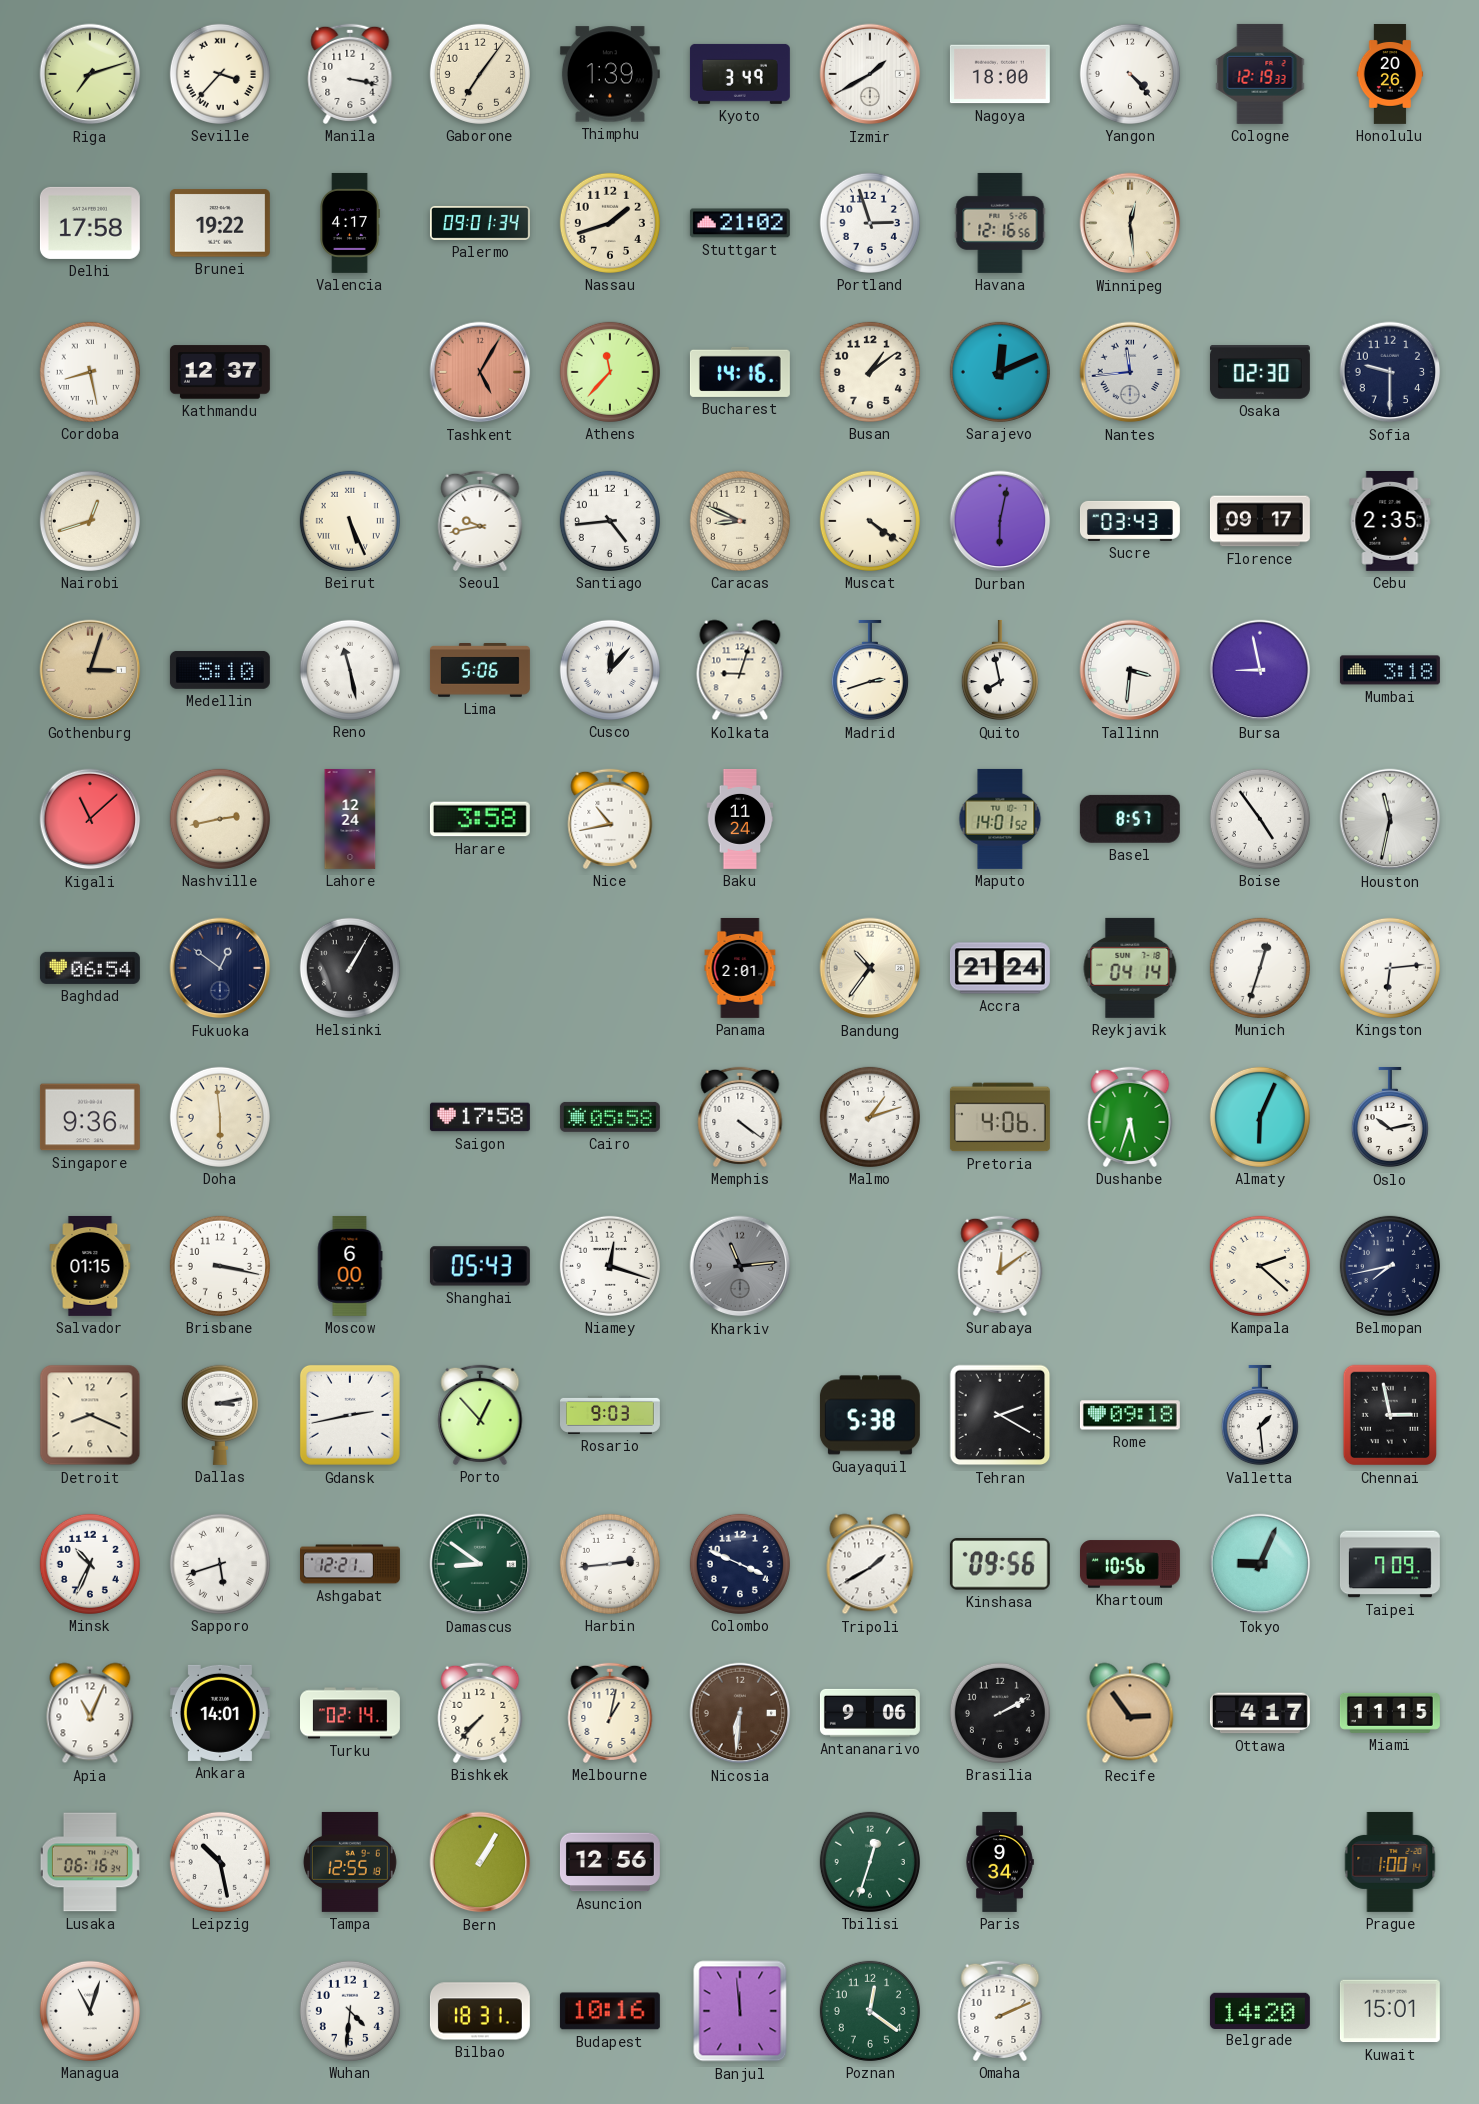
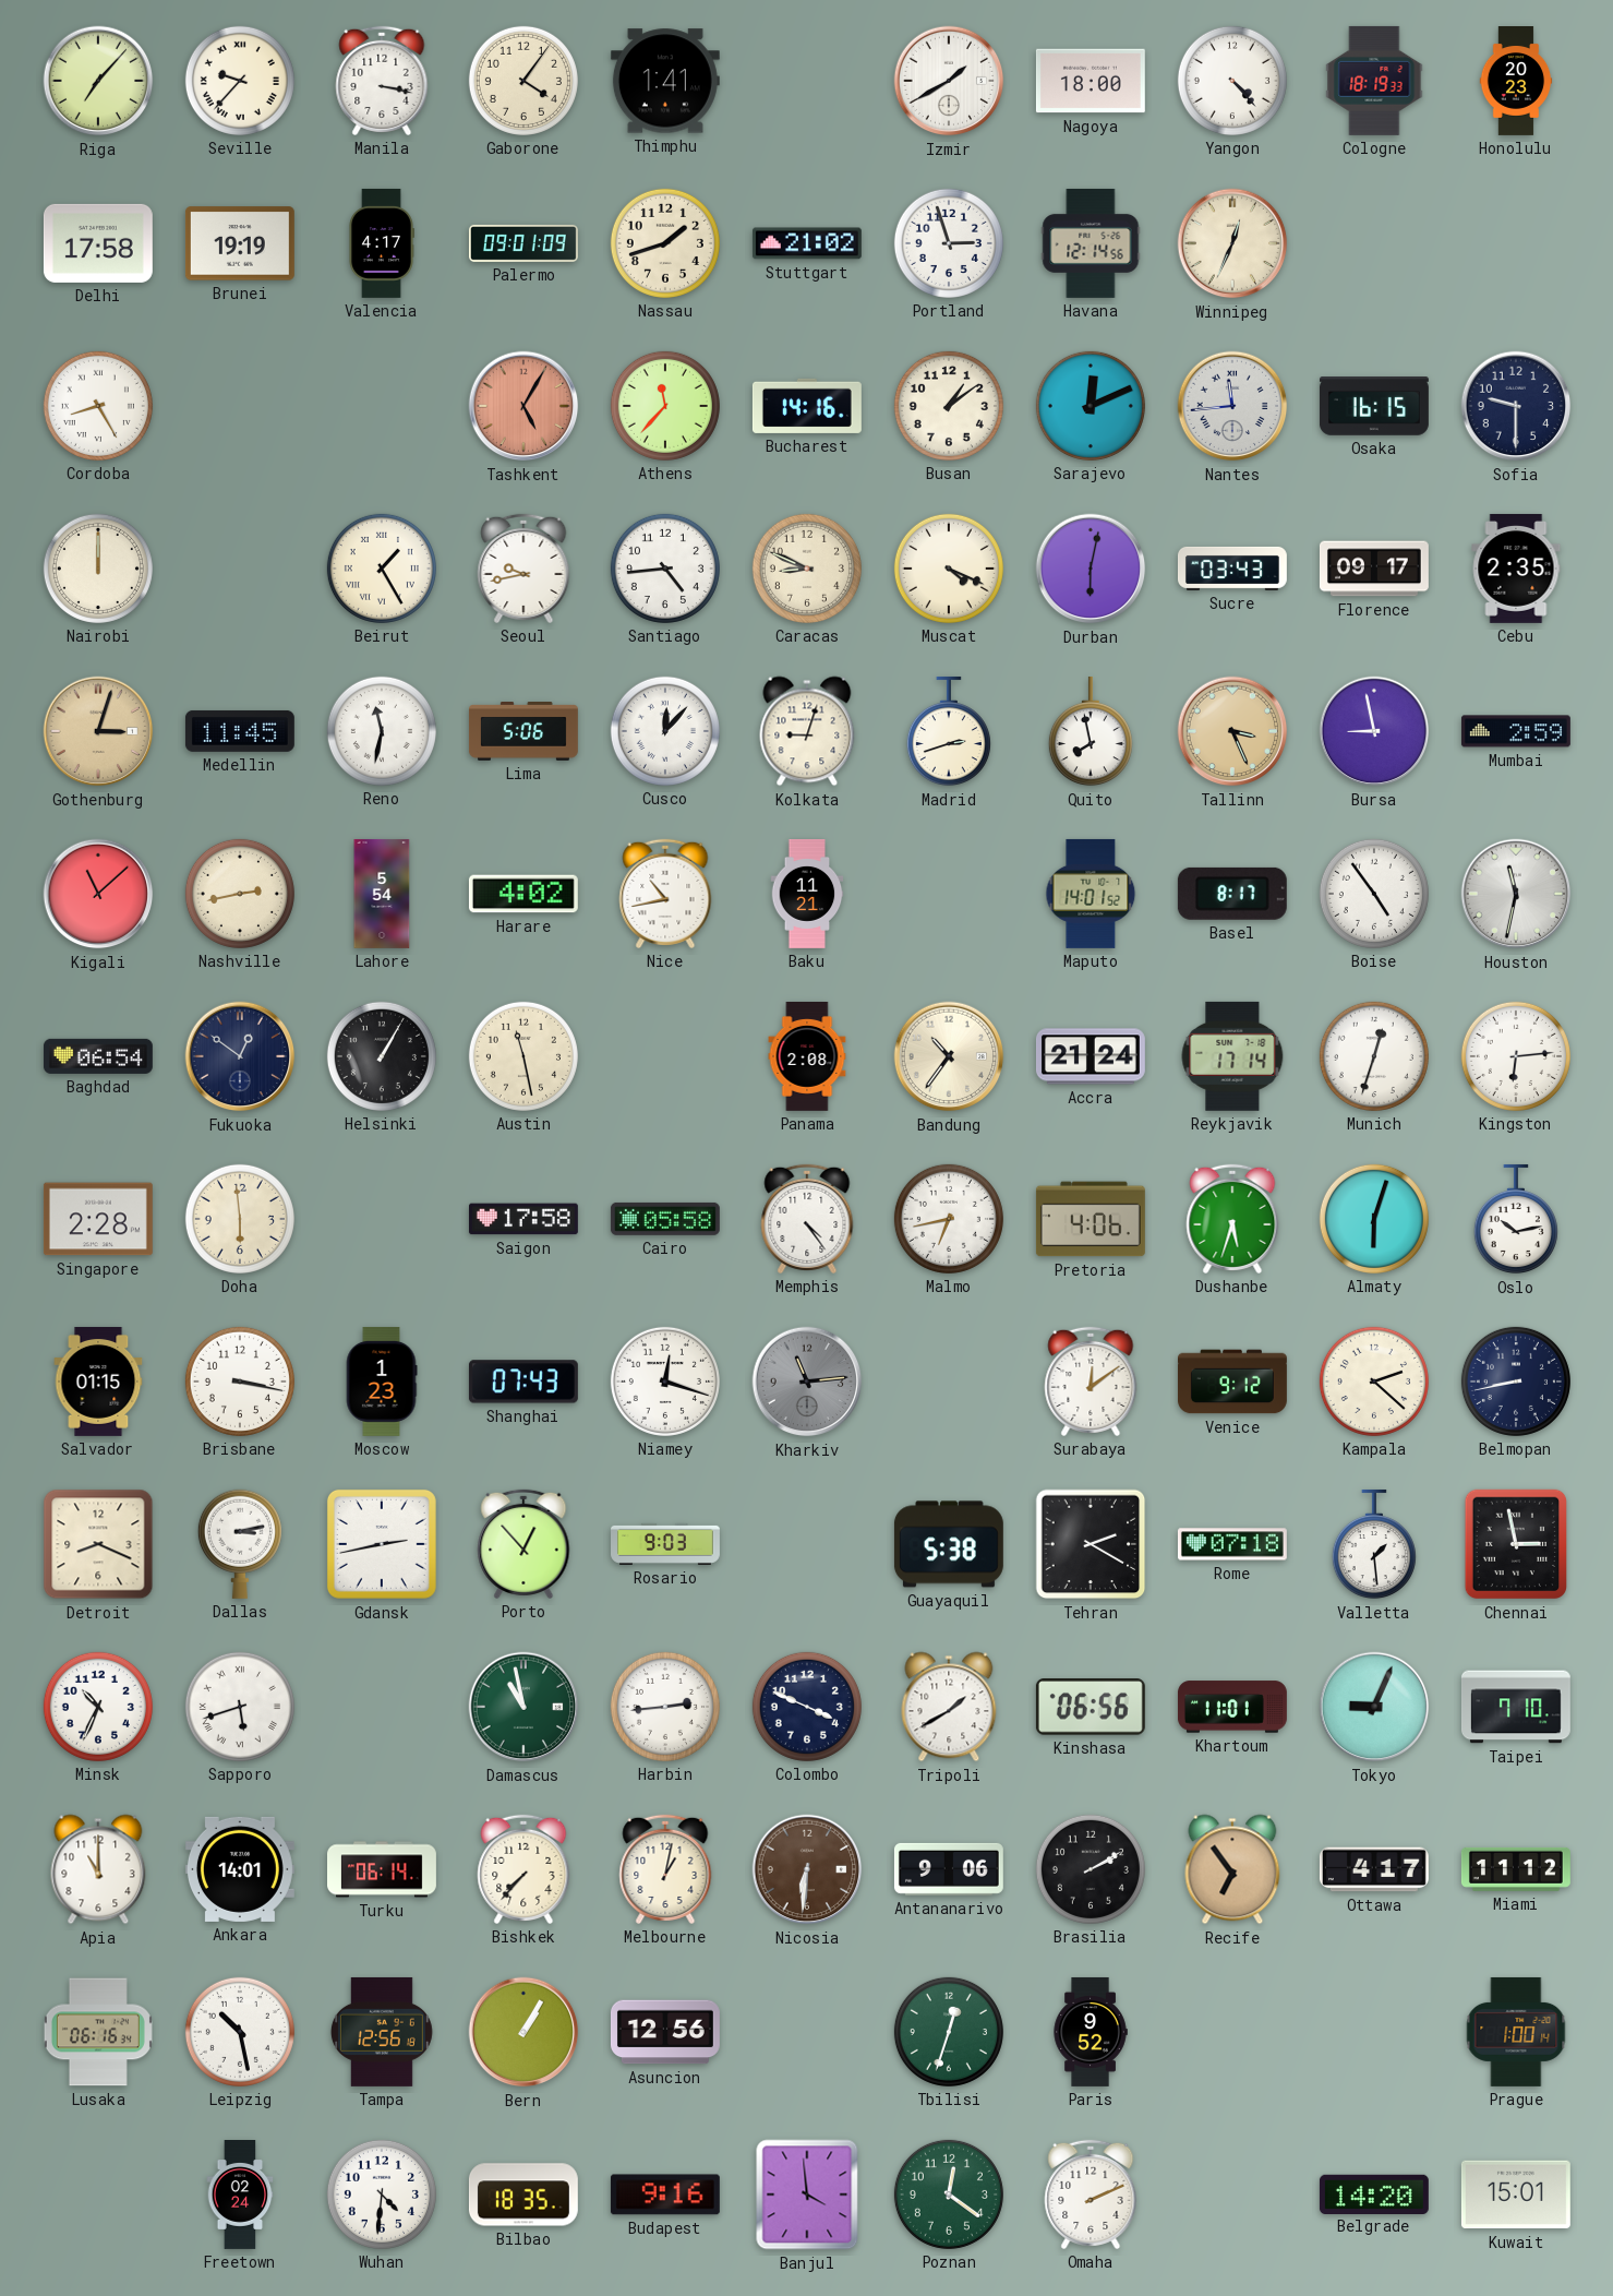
Riga: 7:12 -> 7:07 (98, 81)
Seville: 3:37 -> 9:37 (240, 81)
Gaborone: 7:06 -> 4:06 (523, 81)
Thimphu: 1:39 -> 1:41 (665, 81)
Kyoto: 3:49 -> none (740, 74)
Cologne: 12:19 -> 18:19 (1374, 81)
Honolulu: 20:26 -> 20:23 (1516, 82)
Brunei: 19:22 -> 19:19 (240, 243)
Palermo: 09:01:34 -> 09:01:09 (523, 243)
Havana: 12:16 -> 12:14 (1091, 243)
Winnipeg: 12:29 -> 12:34 (1232, 243)
Cordoba: 8:28 -> 8:25 (98, 406)
Kathmandu: 12:37 -> none (220, 372)
Osaka: 02:30 -> 16:15 (1374, 406)
Nairobi: 12:42 -> 12:00 (98, 569)
Beirut: 5:26 -> 1:25 (382, 569)
Muscat: 4:21 -> 4:19 (949, 569)
Medellin: 5:10 -> 11:45 (240, 731)
Reno: 11:28 -> 11:32 (382, 731)
Tallinn: 3:31 -> 3:26 (1232, 731)
Tallinn dial: white -> champagne (1232, 731)
Mumbai: 3:18 -> 2:59 (1516, 731)
Lahore: 12:24 -> 5:54 (382, 894)
Harare: 3:58 -> 4:02 (523, 894)
Baku: 11:24 -> 11:21 (807, 895)
Basel: 8:57 -> 8:17 (1232, 894)
Austin: none -> 11:28 (523, 1056)
Panama: 2:01 -> 2:08 (807, 1056)
Reykjavik: 04:14 -> 17:14 (1232, 1056)
Singapore: 9:36 -> 2:28 (98, 1219)
Memphis: 4:21 -> 4:24 (807, 1219)
Malmo: 1:12 -> 6:43 (949, 1219)
Almaty: 6:04 -> 6:03 (1374, 1219)
Moscow: 6:00 -> 1:23 (382, 1382)
Shanghai: 05:43 -> 07:43 (523, 1382)
Venice: none -> 9:12 (1232, 1382)
Belmopan: 7:43 -> 8:43 (1516, 1382)
Rome: 09:18 -> 07:18 (1232, 1544)
Ashgabat: 12:21 -> none (351, 1564)
Damascus: 8:51 -> 10:58 (523, 1707)
Kinshasa: 09:56 -> 06:56 (1091, 1707)
Khartoum: 10:56 -> 11:01 (1232, 1707)
Taipei: 7:09 -> 7:10 (1516, 1707)
Apia: 11:04 -> 11:00 (98, 1869)
Turku: 02:14 -> 06:14 (383, 1869)
Recife: 2:54 -> 6:54 (1232, 1869)
Miami: 11:15 -> 11:12 (1516, 1869)
Tampa: 12:55 -> 12:56 (382, 2032)
Paris: 9:34 -> 9:52 (1091, 2032)
Managua: 11:03 -> none (90, 2011)
Freetown: none -> 02:24 (240, 2196)
Bilbao: 18:31 -> 18:35 (523, 2195)
Budapest: 10:16 -> 9:16 (665, 2195)
Banjul: 11:59 -> 3:59 (807, 2195)
